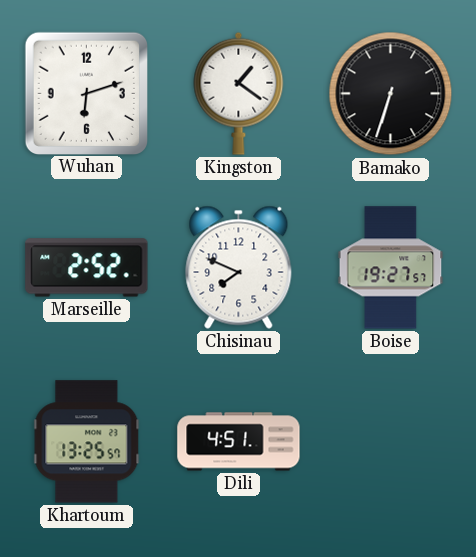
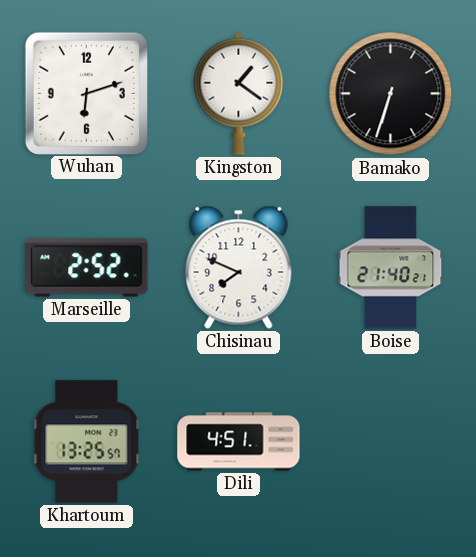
Boise: 19:27 -> 21:40 (391, 268)
